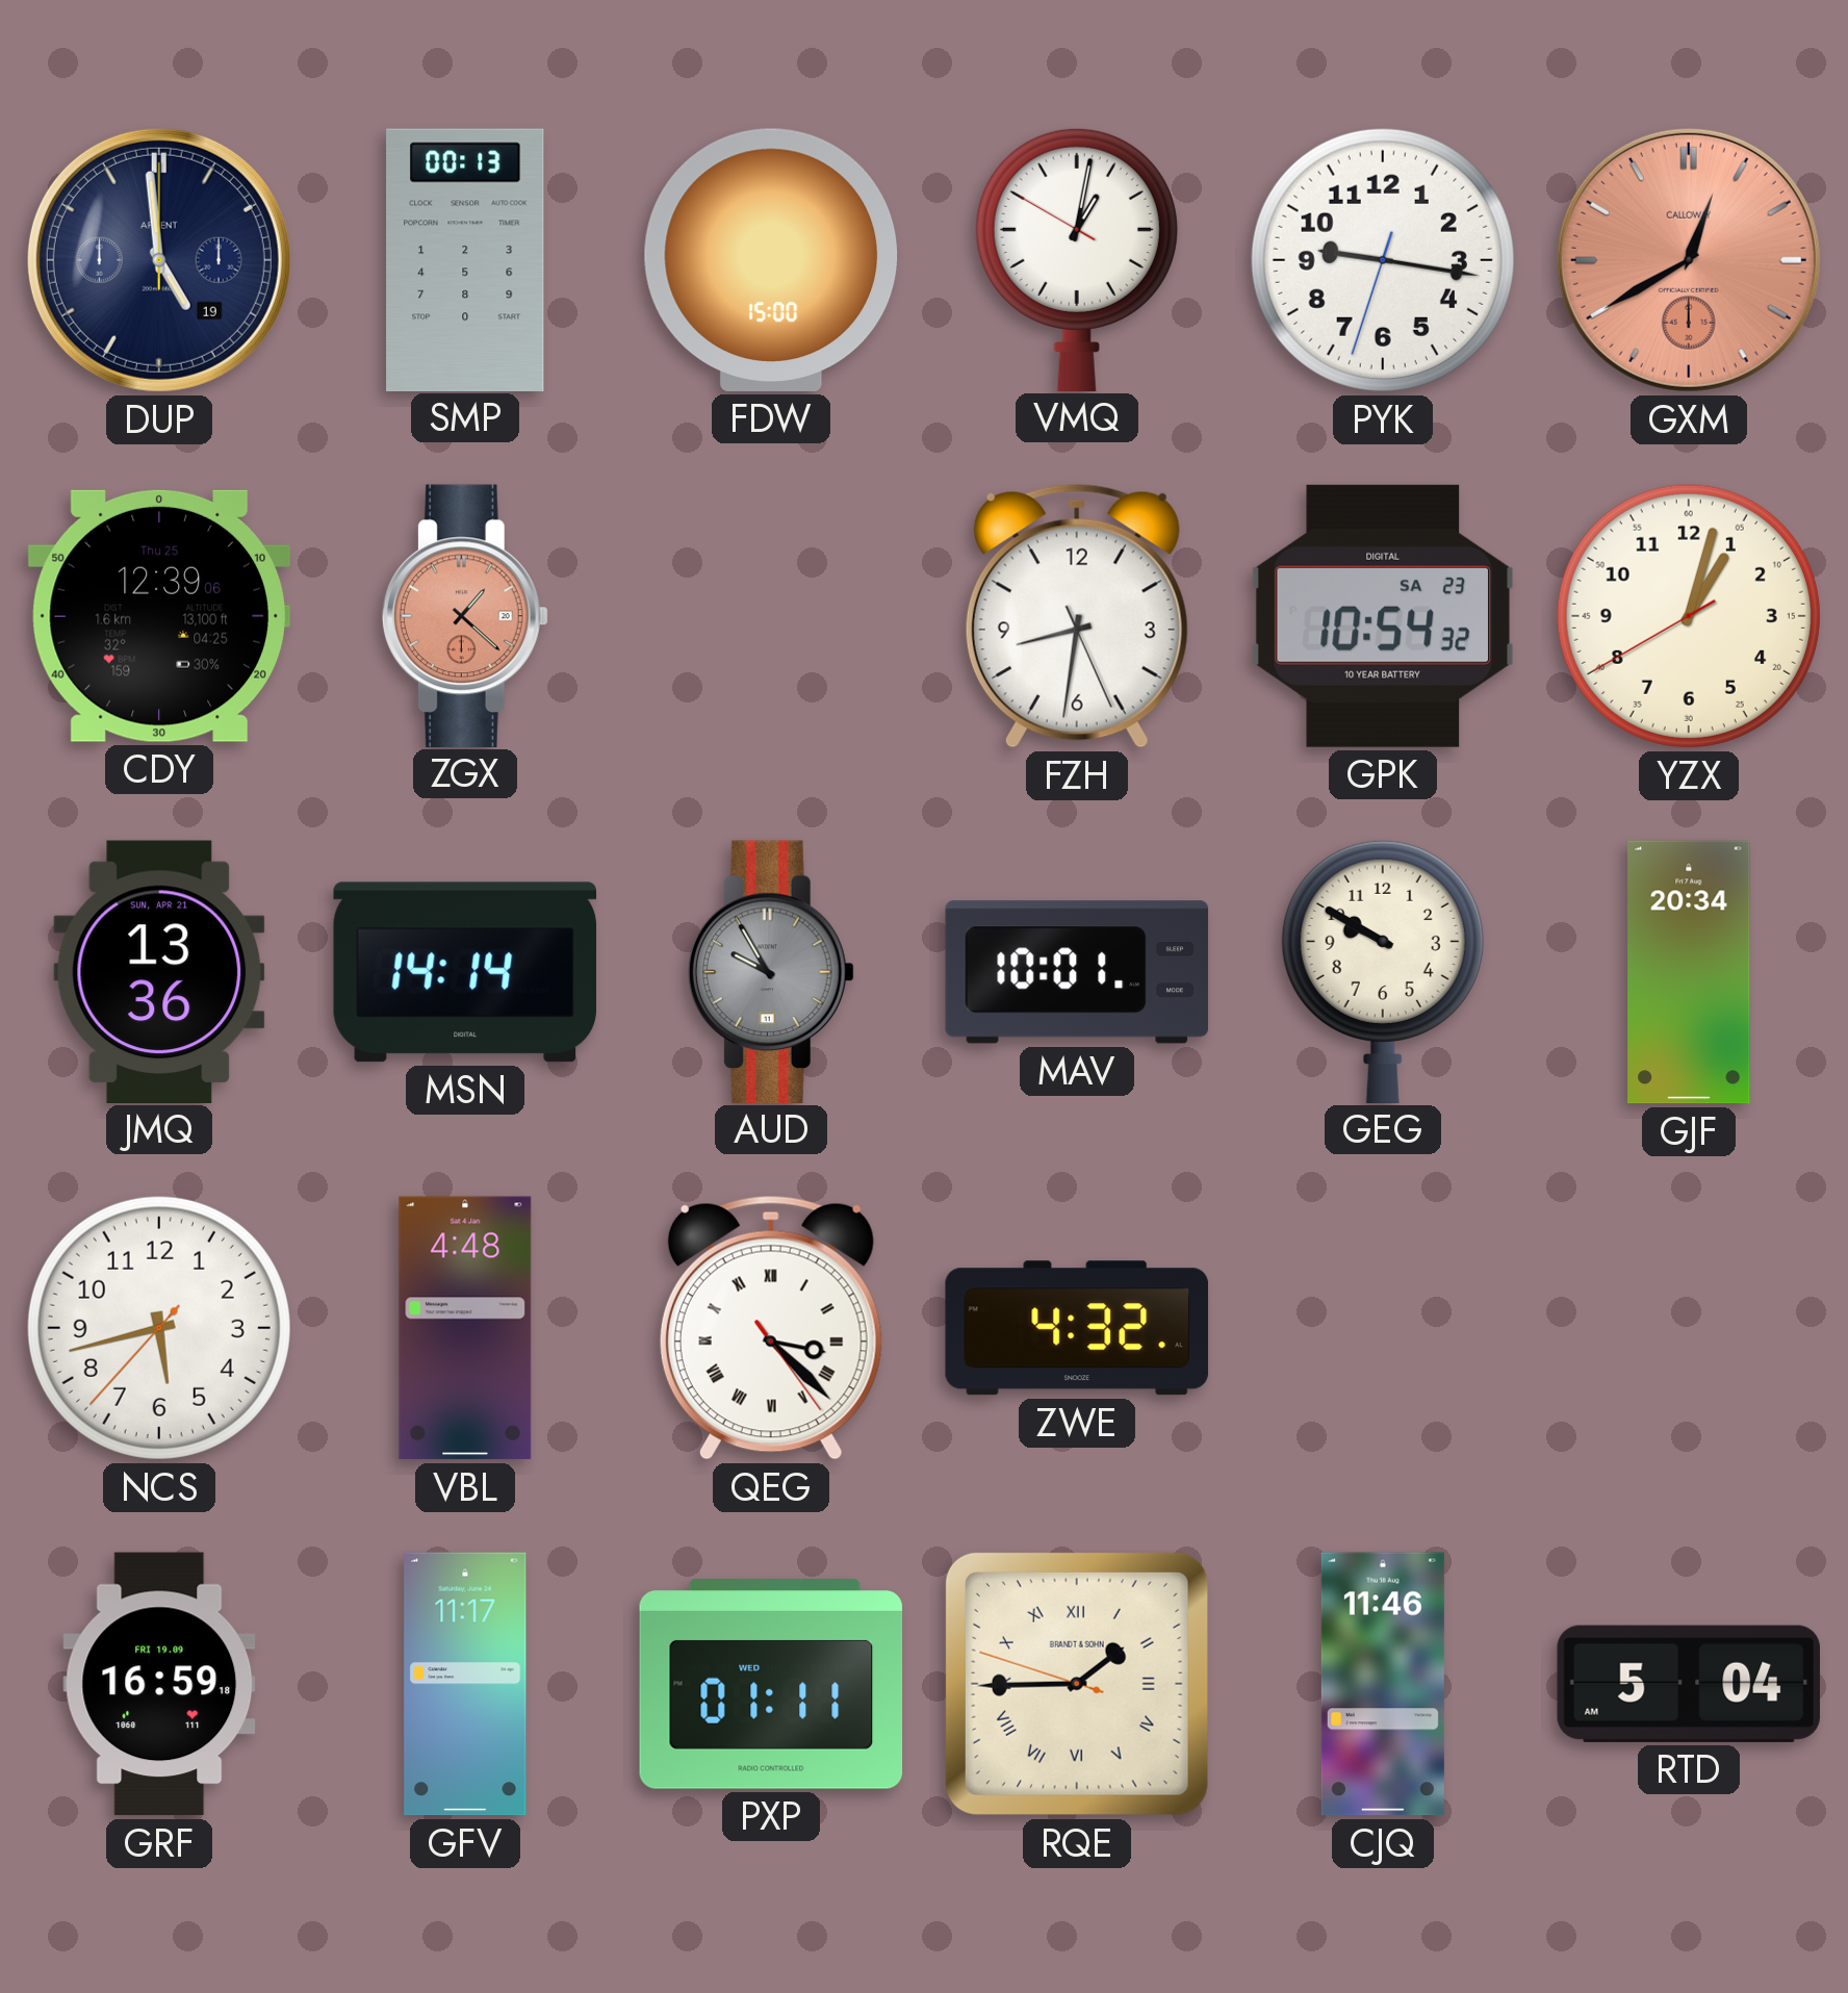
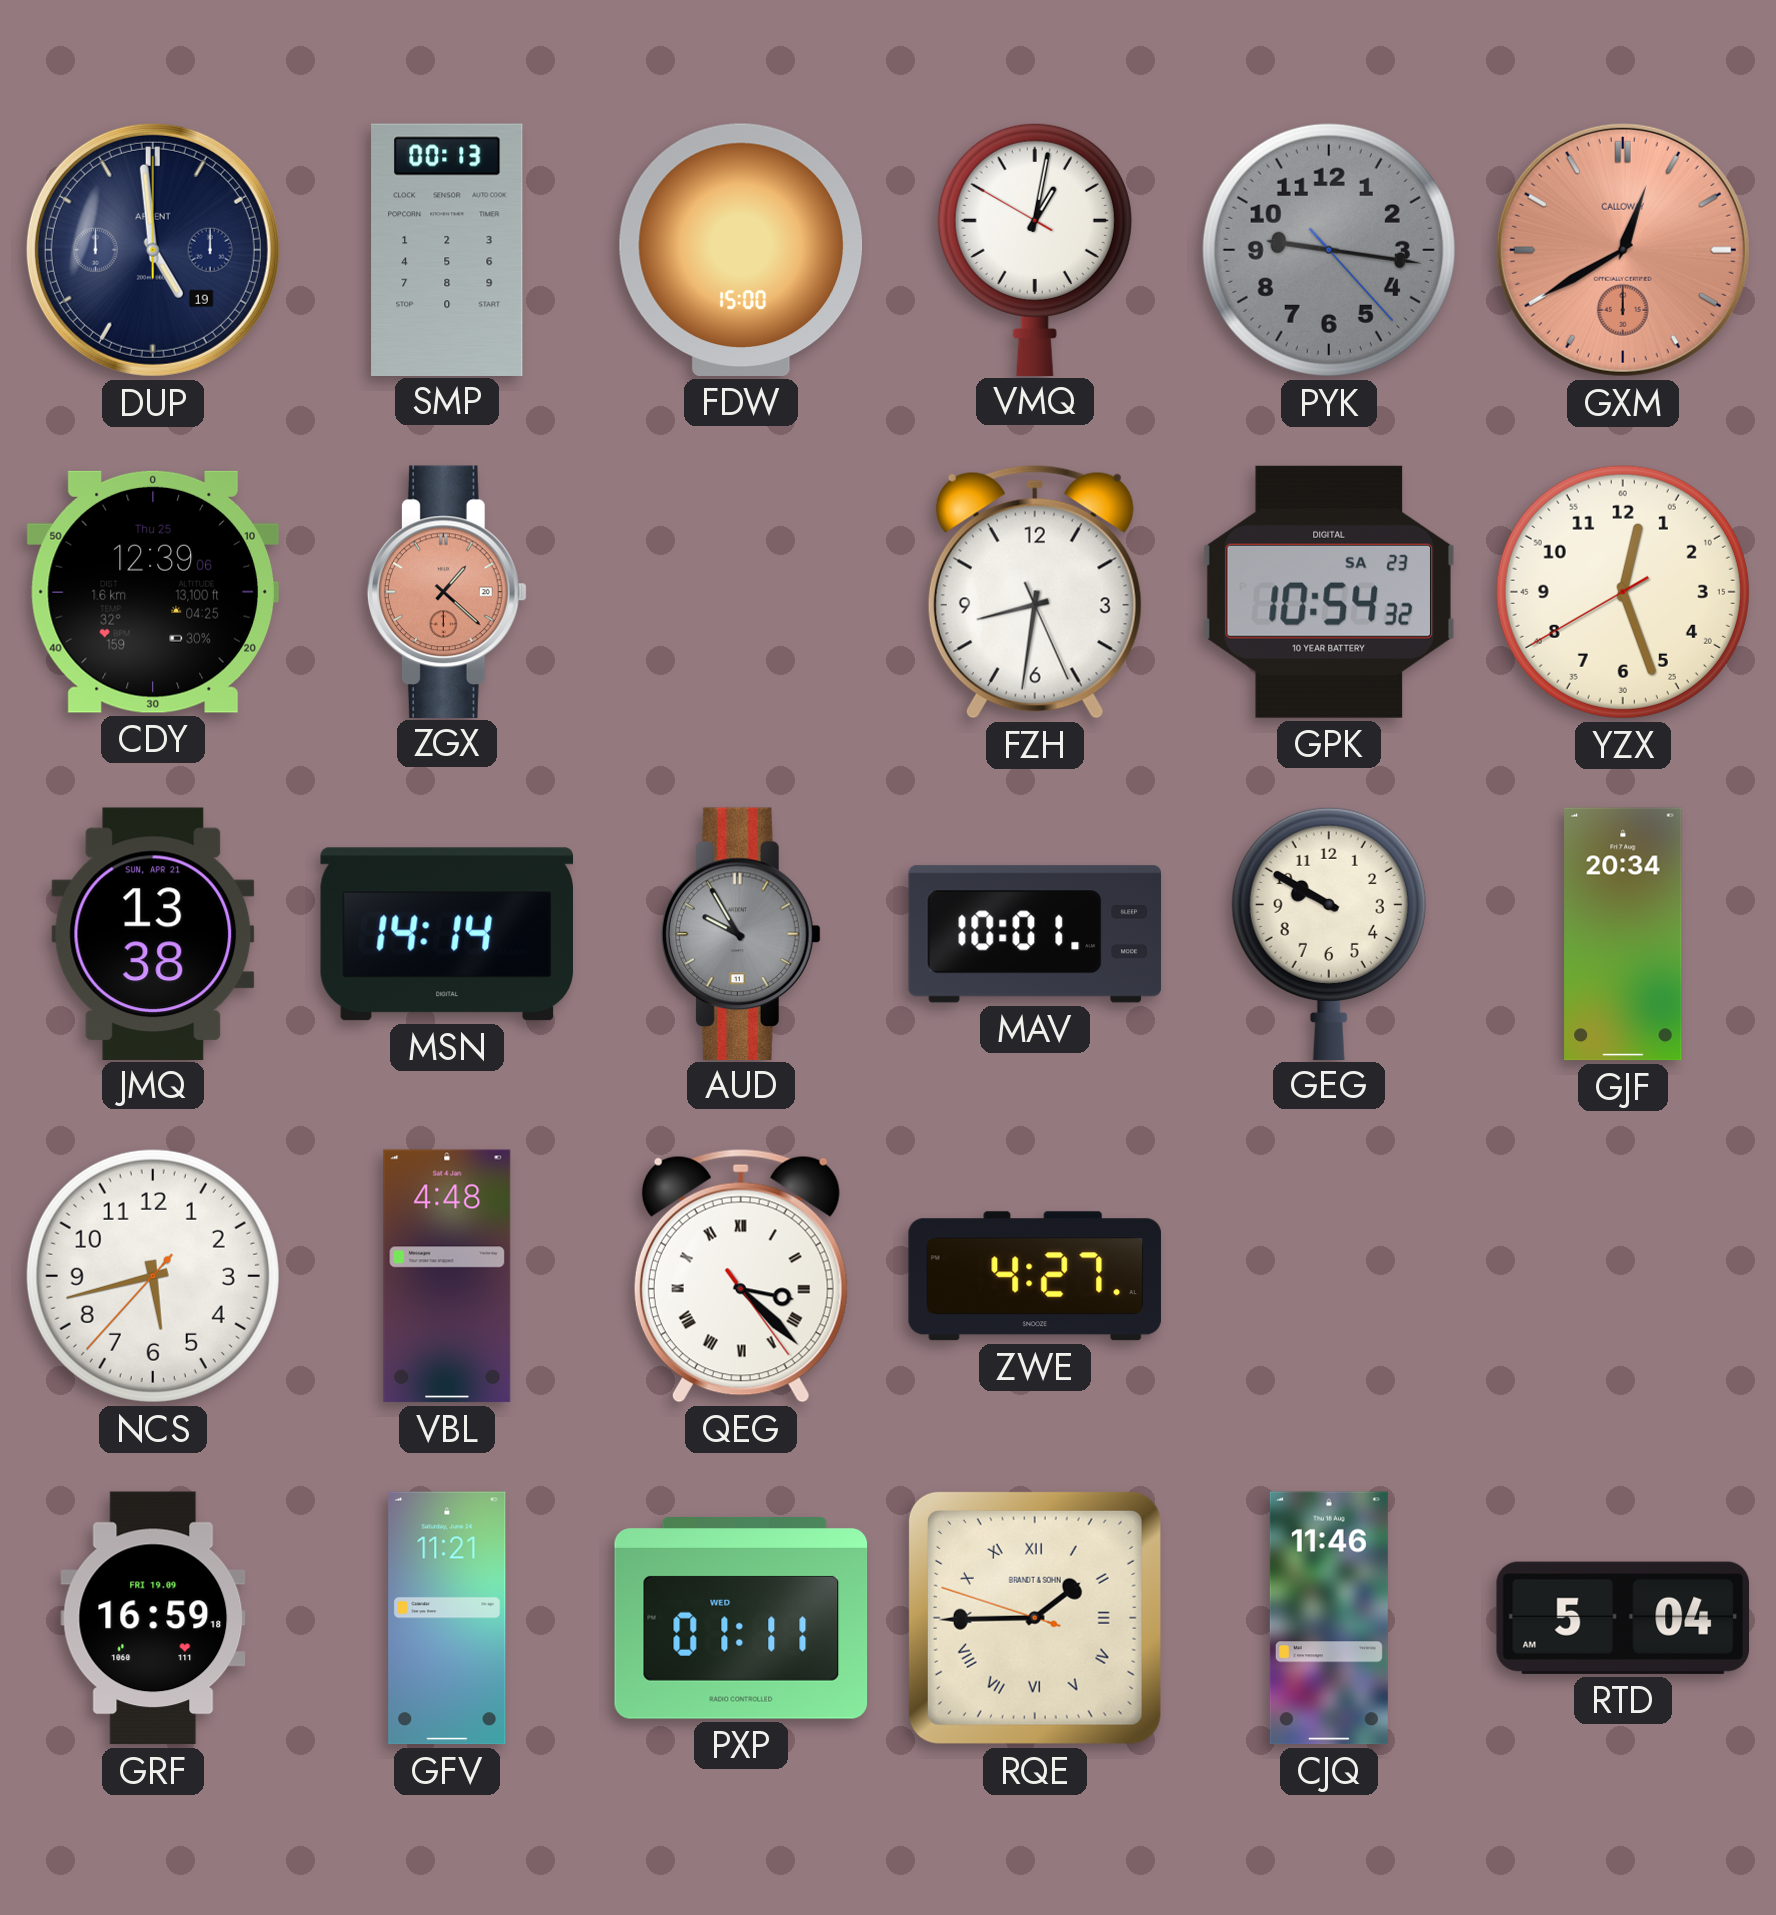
PYK: 9:16:33 -> 9:16:23 (1329, 250)
PYK dial: white -> grey (1329, 250)
YZX: 1:02 -> 12:26 (1623, 592)
JMQ: 13:36 -> 13:38 (153, 933)
ZWE: 4:32 -> 4:27 (1035, 1276)
GFV: 11:17 -> 11:21 (447, 1618)
